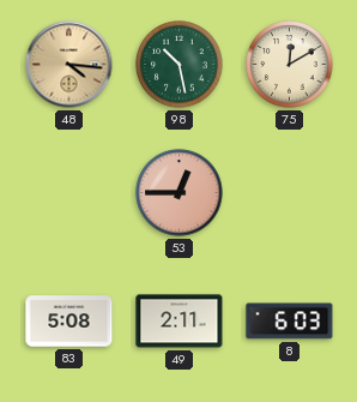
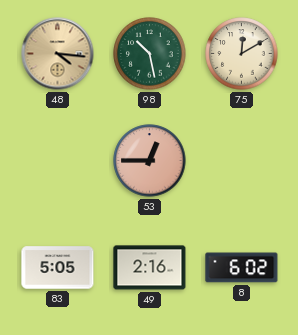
83: 5:08 -> 5:05 (58, 268)
49: 2:11 -> 2:16 (150, 268)
8: 6:03 -> 6:02 (242, 268)
